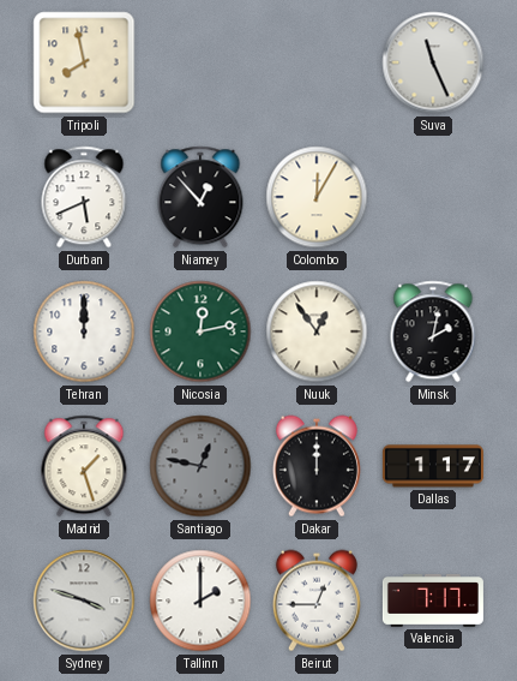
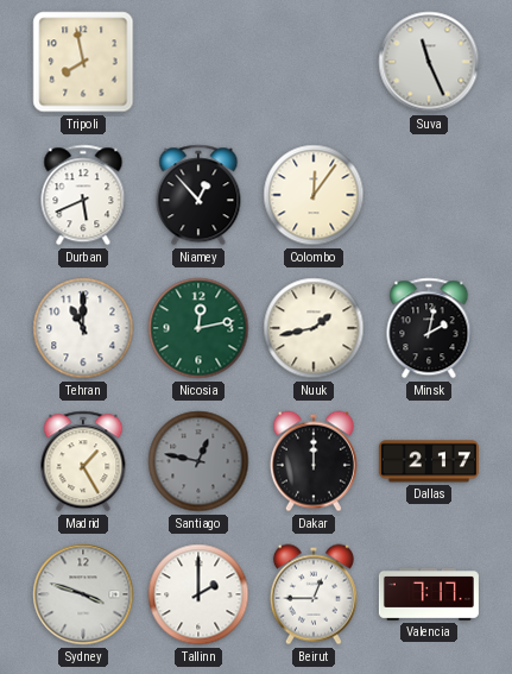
Colombo: 12:05 -> 12:06 (314, 195)
Tehran: 12:00 -> 11:00 (83, 328)
Nuuk: 12:54 -> 1:43 (314, 328)
Madrid: 1:27 -> 1:25 (83, 461)
Dallas: 1:17 -> 2:17 (429, 461)
